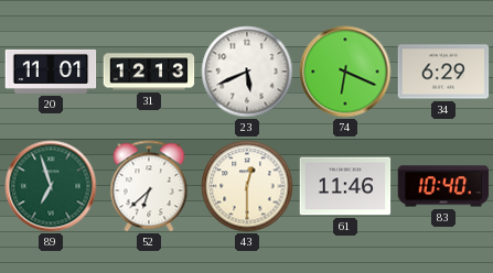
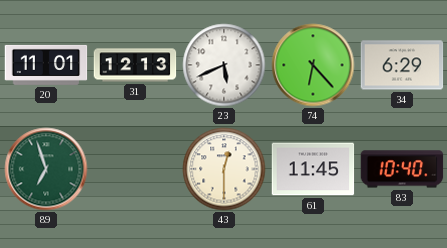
74: 6:19 -> 6:23 (313, 65)
52: 6:38 -> none (149, 186)
61: 11:46 -> 11:45 (313, 169)
